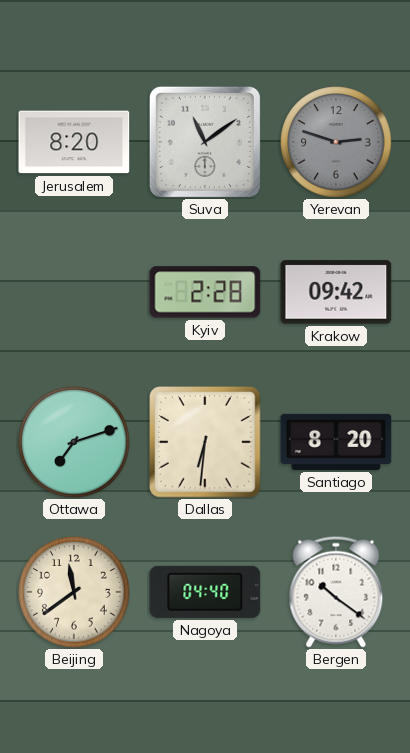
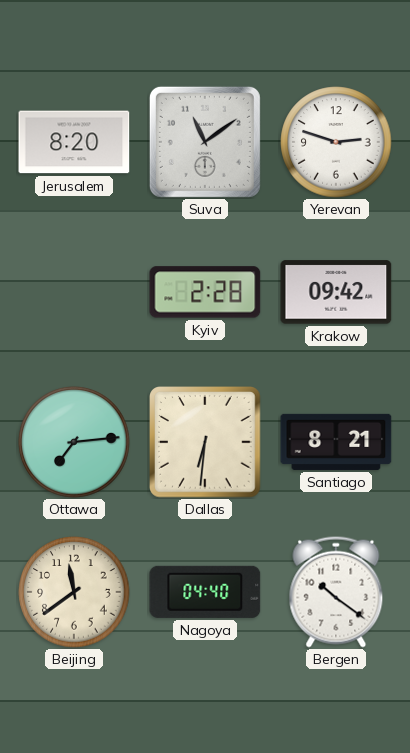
Yerevan dial: grey -> white (336, 142)
Ottawa: 7:12 -> 7:14 (74, 442)
Santiago: 8:20 -> 8:21 (336, 442)
